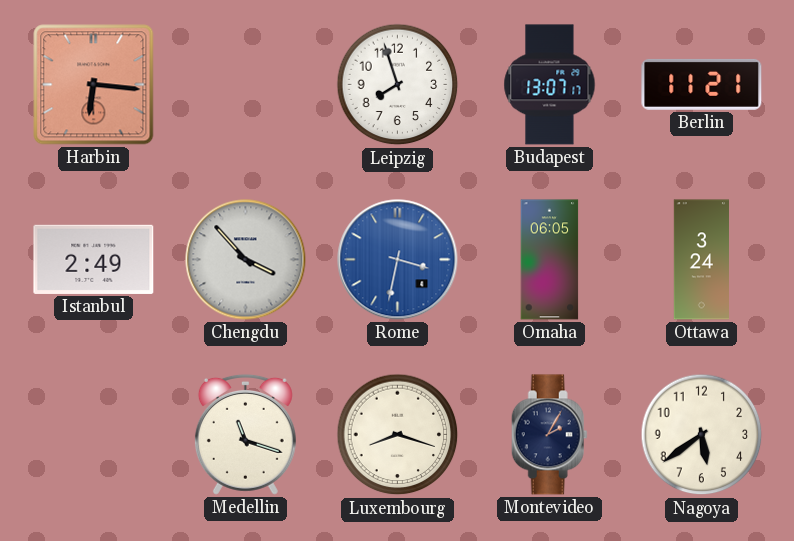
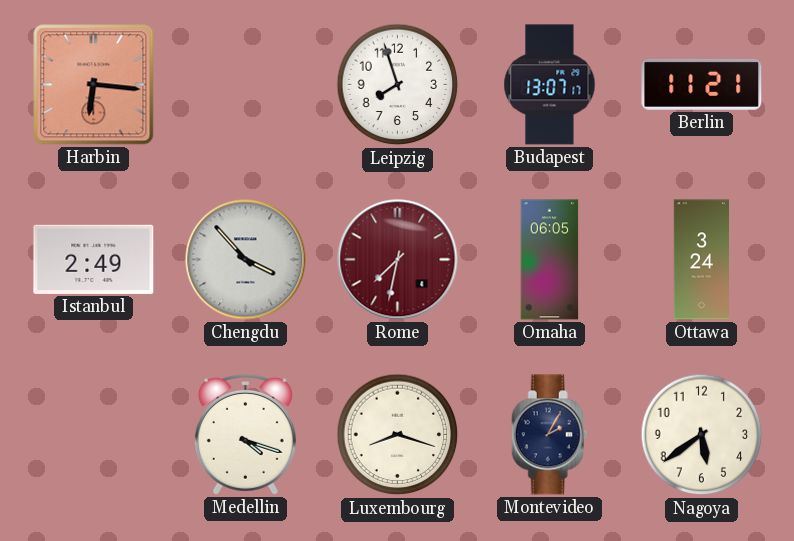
Rome: 3:32 -> 7:32 (398, 260)
Rome dial: blue -> burgundy (398, 260)
Medellin: 11:18 -> 4:18 (245, 434)
